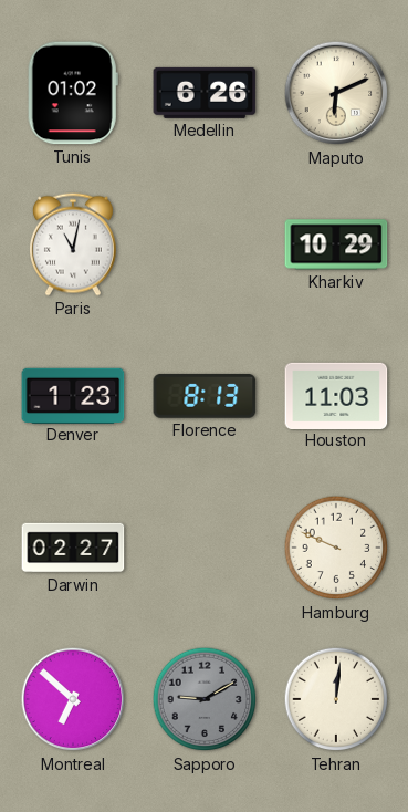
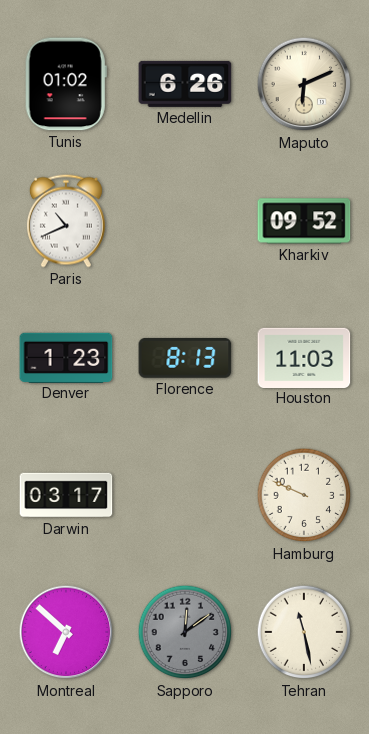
Paris: 11:02 -> 10:41 (66, 221)
Kharkiv: 10:29 -> 09:52 (304, 221)
Darwin: 02:27 -> 03:17 (66, 495)
Sapporo: 9:10 -> 12:09 (185, 632)
Tehran: 12:01 -> 11:28 (304, 632)
